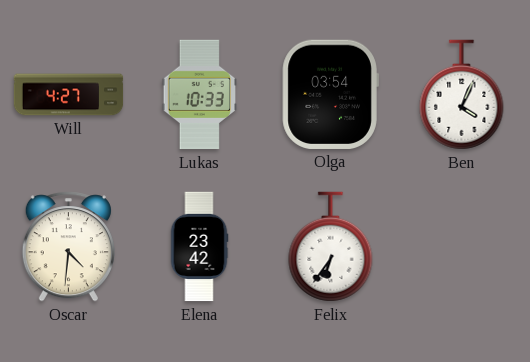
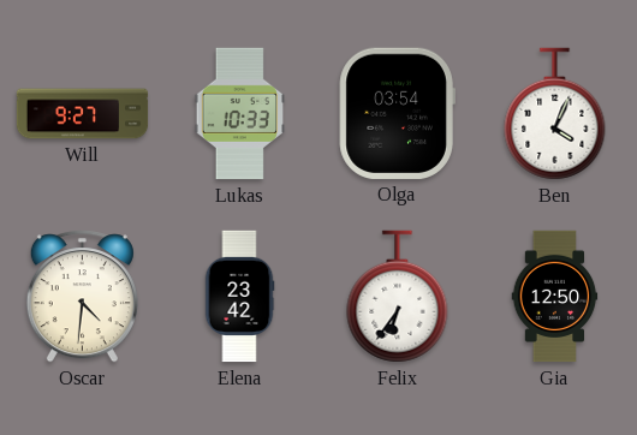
Will: 4:27 -> 9:27 (83, 114)
Gia: none -> 12:50 (555, 297)
